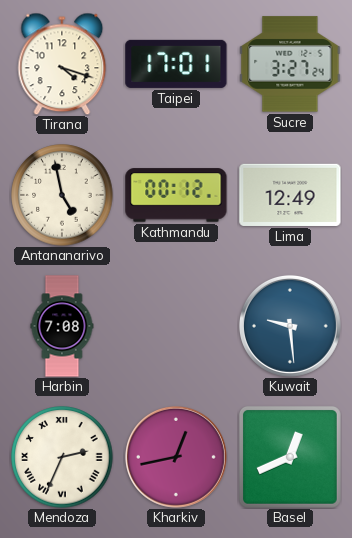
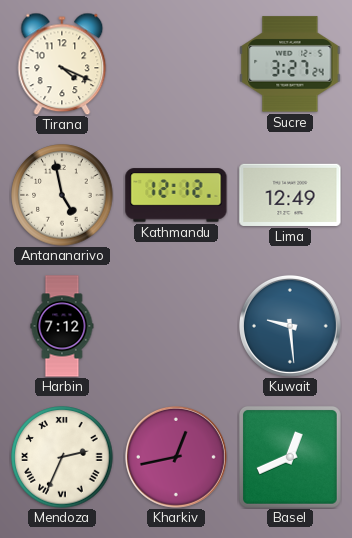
Tirana: 4:18 -> 4:19 (62, 64)
Taipei: 17:01 -> none (176, 64)
Kathmandu: 00:12 -> 12:12 (176, 195)
Harbin: 7:08 -> 7:12 (62, 326)
